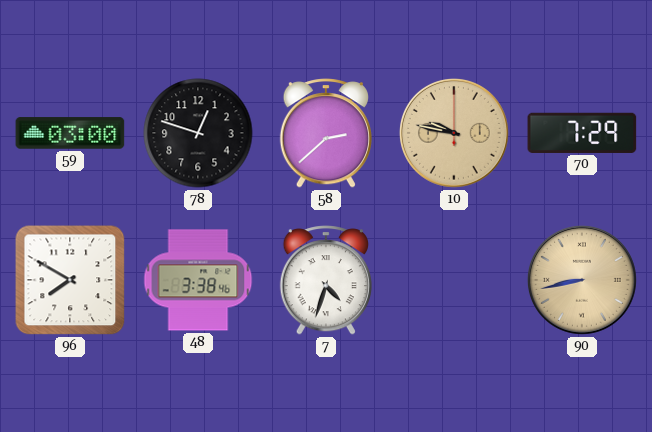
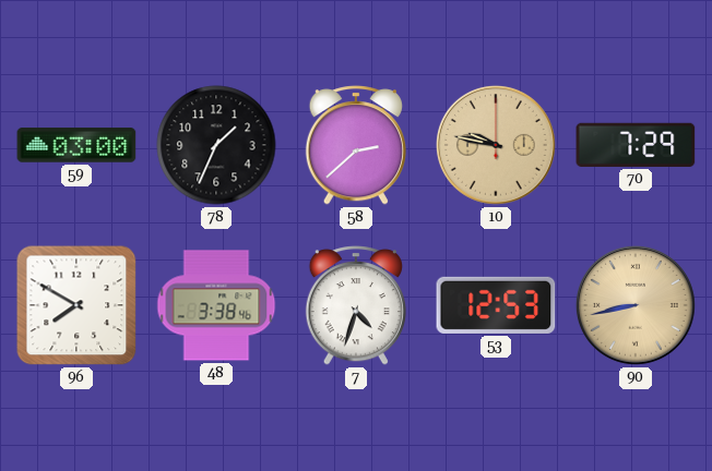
78: 12:48 -> 1:34 (216, 145)
53: none -> 12:53 (496, 305)
